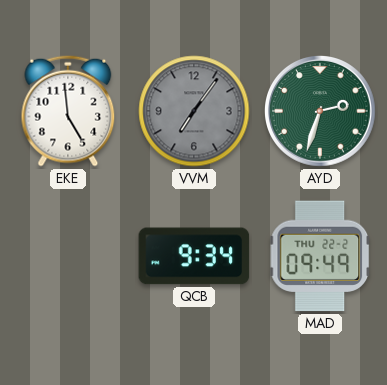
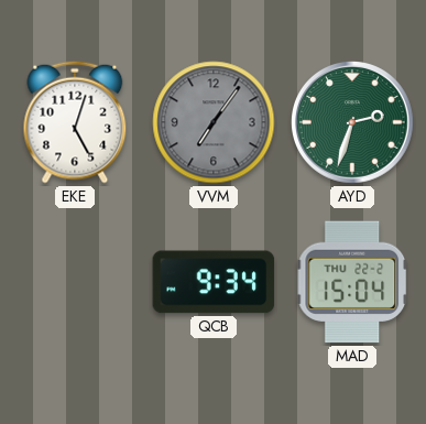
EKE: 4:59 -> 5:03 (75, 122)
MAD: 09:49 -> 15:04 (353, 282)
